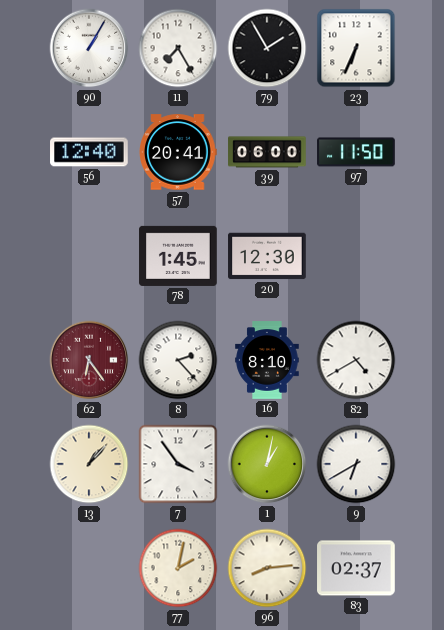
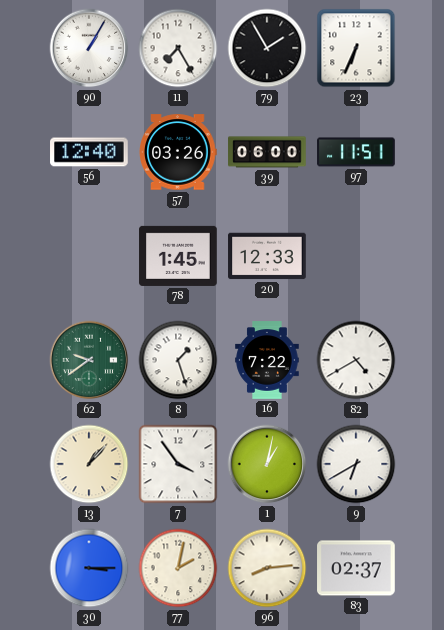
57: 20:41 -> 03:26 (178, 152)
97: 11:50 -> 11:51 (356, 152)
20: 12:30 -> 12:33 (267, 256)
62: 6:24 -> 9:39 (89, 360)
62 dial: burgundy -> green (89, 360)
8: 2:23 -> 1:27 (178, 360)
16: 8:10 -> 7:22 (267, 360)
30: none -> 3:15 (89, 568)
